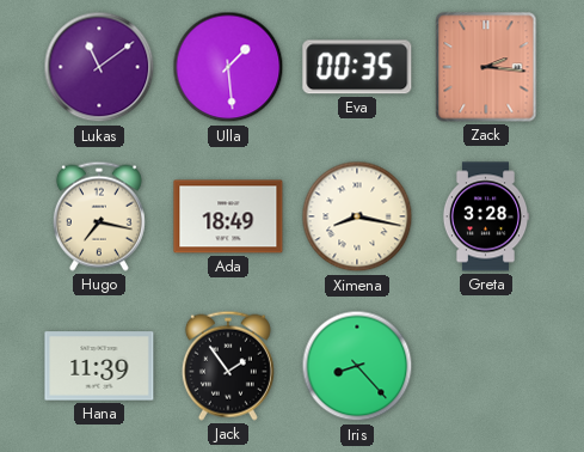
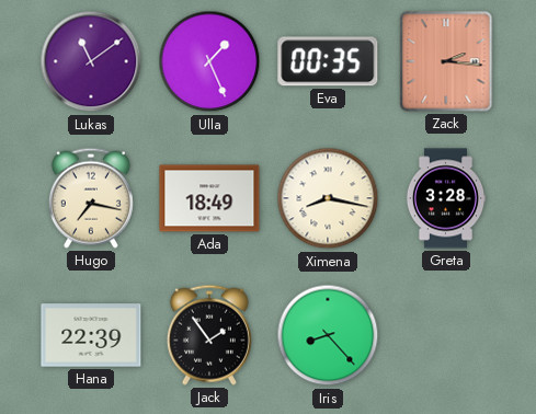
Ulla: 1:29 -> 1:26 (209, 61)
Hana: 11:39 -> 22:39 (91, 335)
